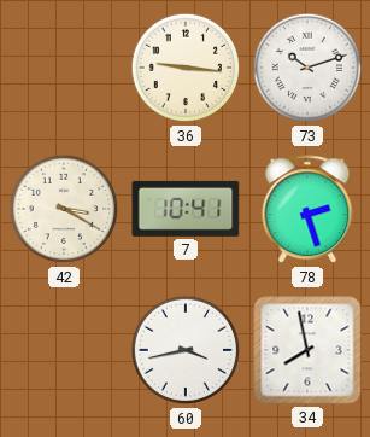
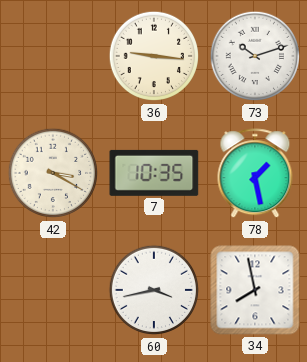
7: 10:41 -> 10:35 (154, 173)
78: 2:27 -> 1:28 (255, 174)
